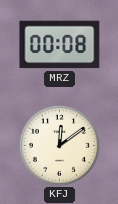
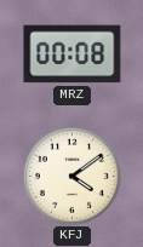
KFJ: 12:09 -> 4:09 (71, 176)
